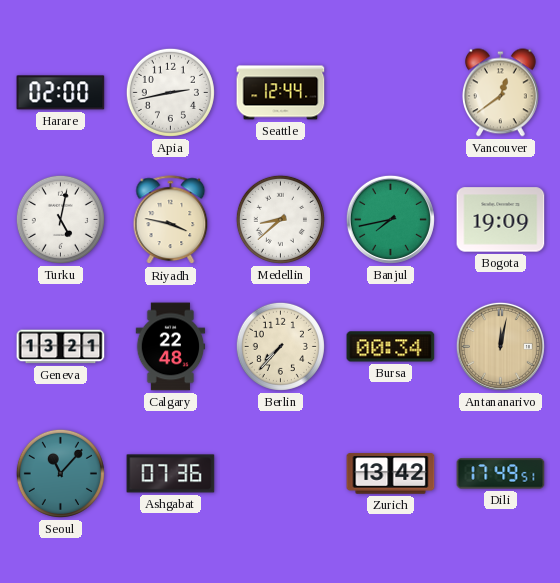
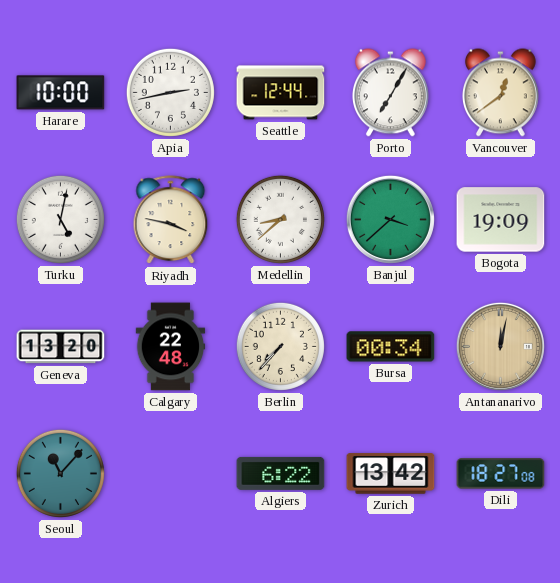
Harare: 02:00 -> 10:00 (61, 93)
Porto: none -> 7:05 (390, 93)
Banjul: 7:43 -> 3:38 (390, 219)
Geneva: 13:21 -> 13:20 (61, 347)
Ashgabat: 07:36 -> none (171, 474)
Algiers: none -> 6:22 (281, 473)
Dili: 17:49 -> 18:27 (501, 474)
